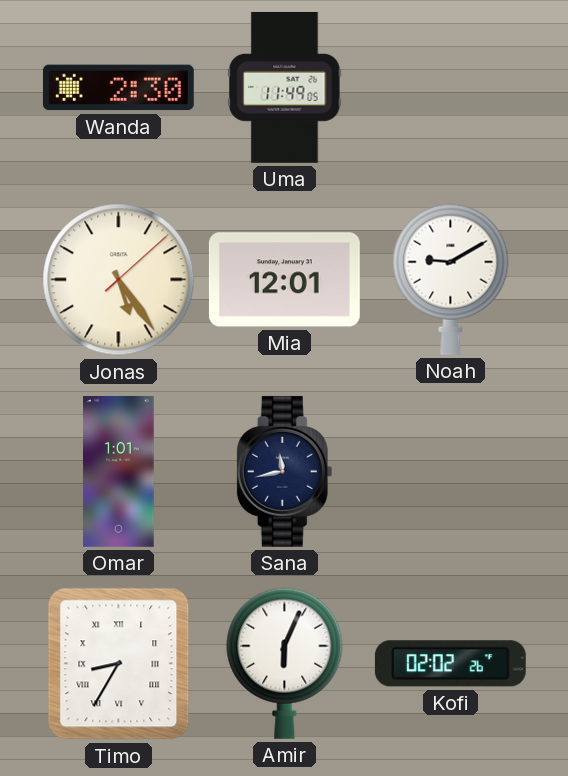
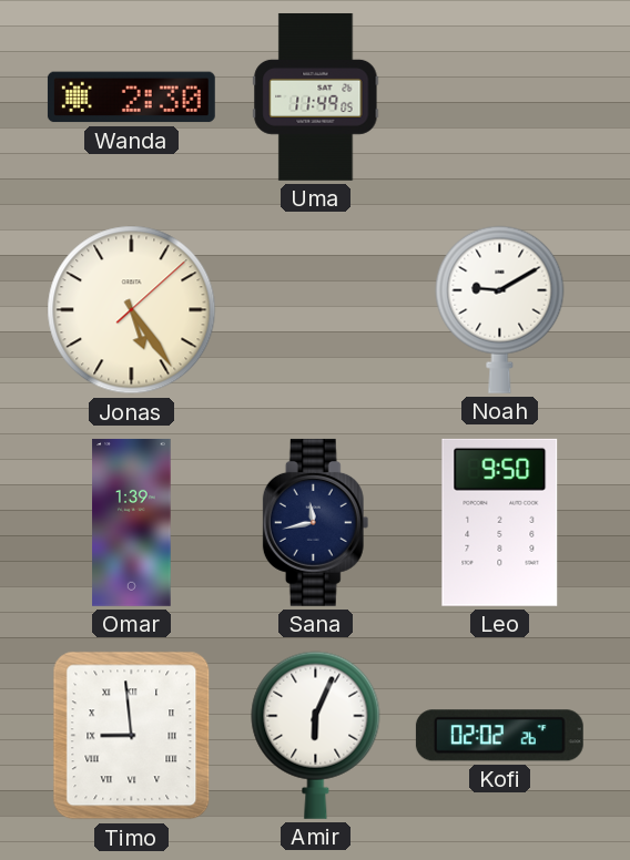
Mia: 12:01 -> none (284, 280)
Omar: 1:01 -> 1:39 (132, 522)
Leo: none -> 9:50 (500, 522)
Timo: 8:35 -> 8:59 (132, 736)
